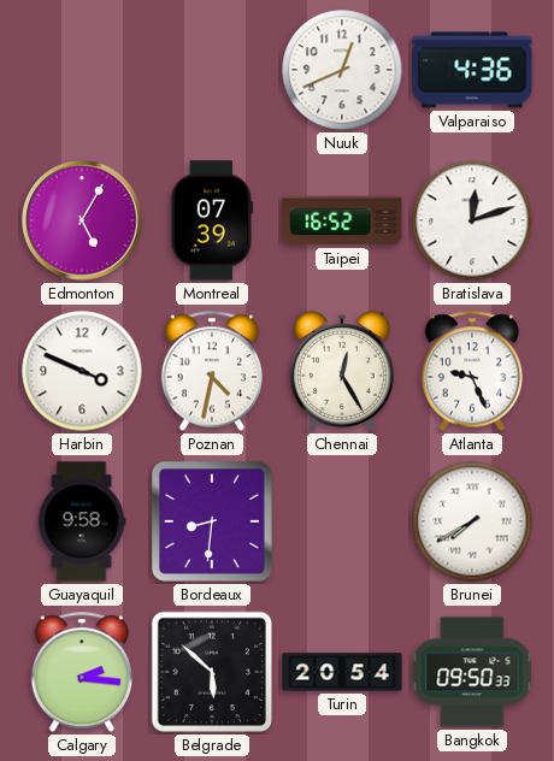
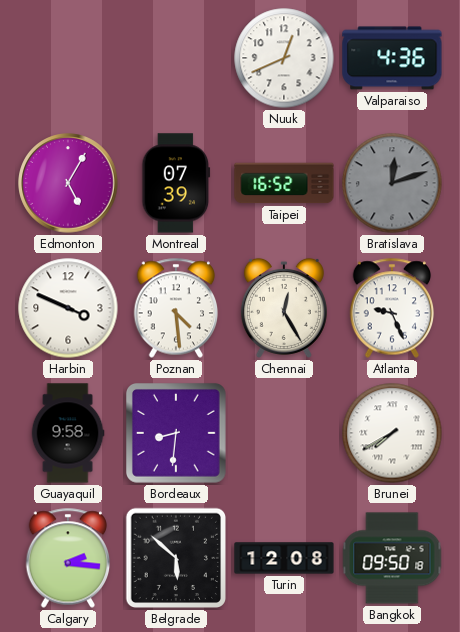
Bratislava dial: white -> grey (392, 183)
Poznan: 4:32 -> 4:29 (176, 308)
Turin: 20:54 -> 12:08 (284, 558)
Bangkok: 09:50:33 -> 09:50:18 (392, 558)
